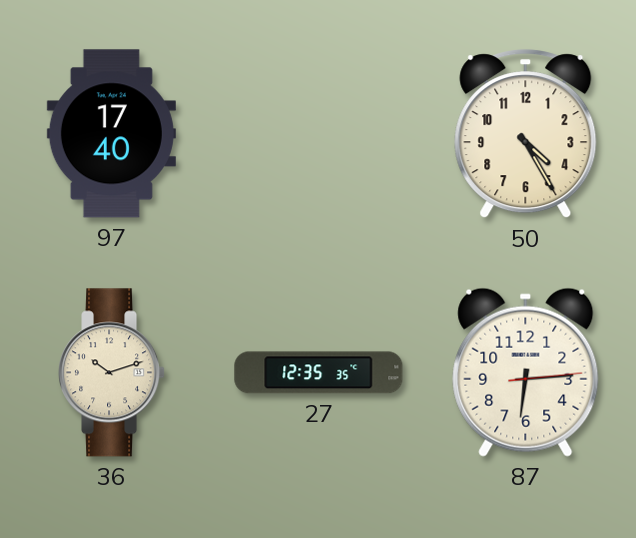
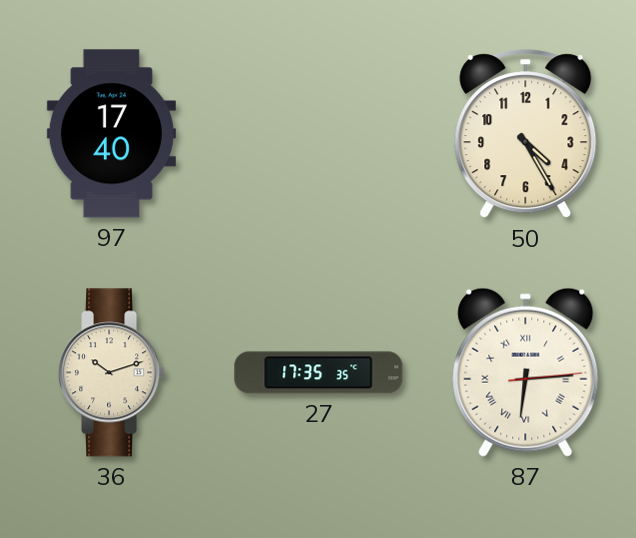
27: 12:35 -> 17:35 (319, 373)
87 numerals: Arabic -> Roman (526, 372)
